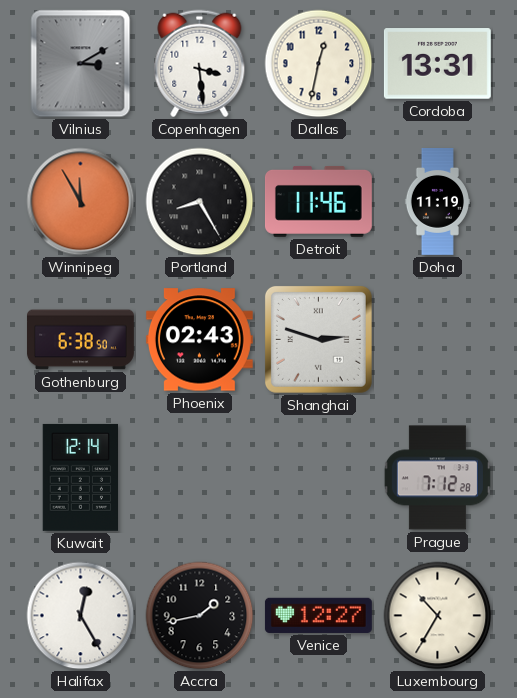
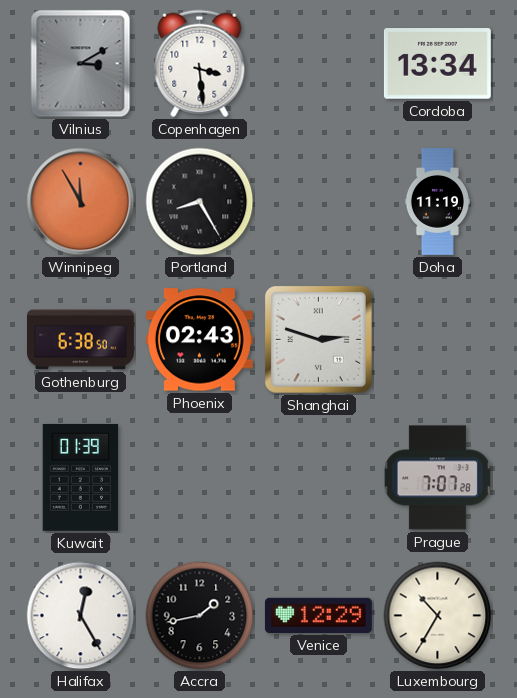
Dallas: 12:32 -> none (319, 64)
Cordoba: 13:31 -> 13:34 (437, 64)
Detroit: 11:46 -> none (318, 202)
Kuwait: 12:14 -> 01:39 (81, 477)
Prague: 7:12 -> 7:07 (437, 478)
Venice: 12:27 -> 12:29 (318, 615)
